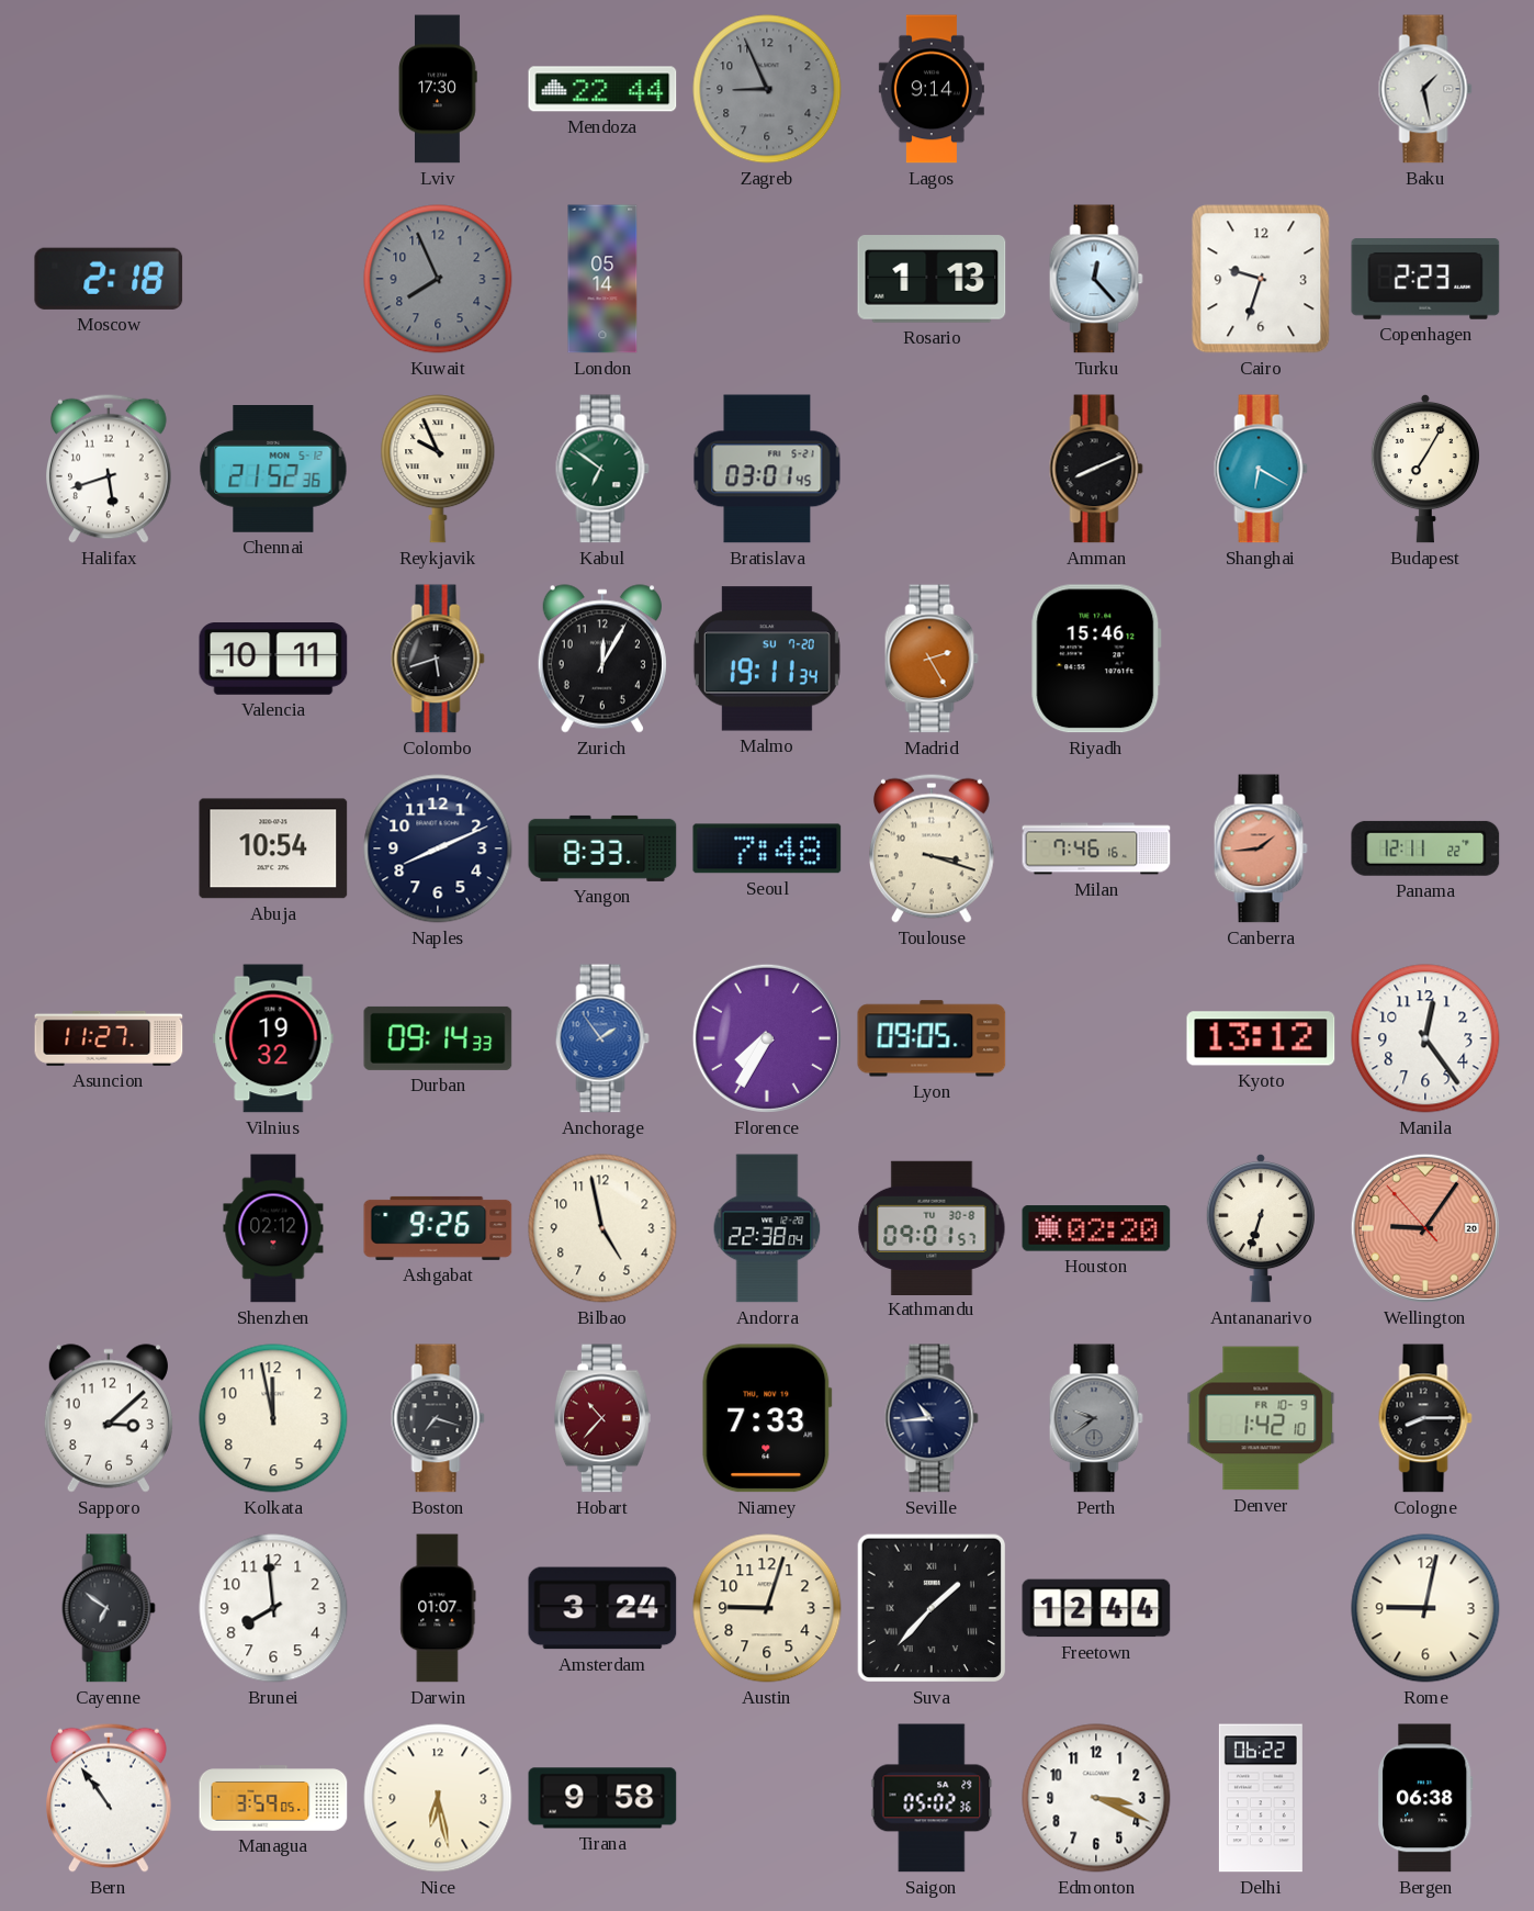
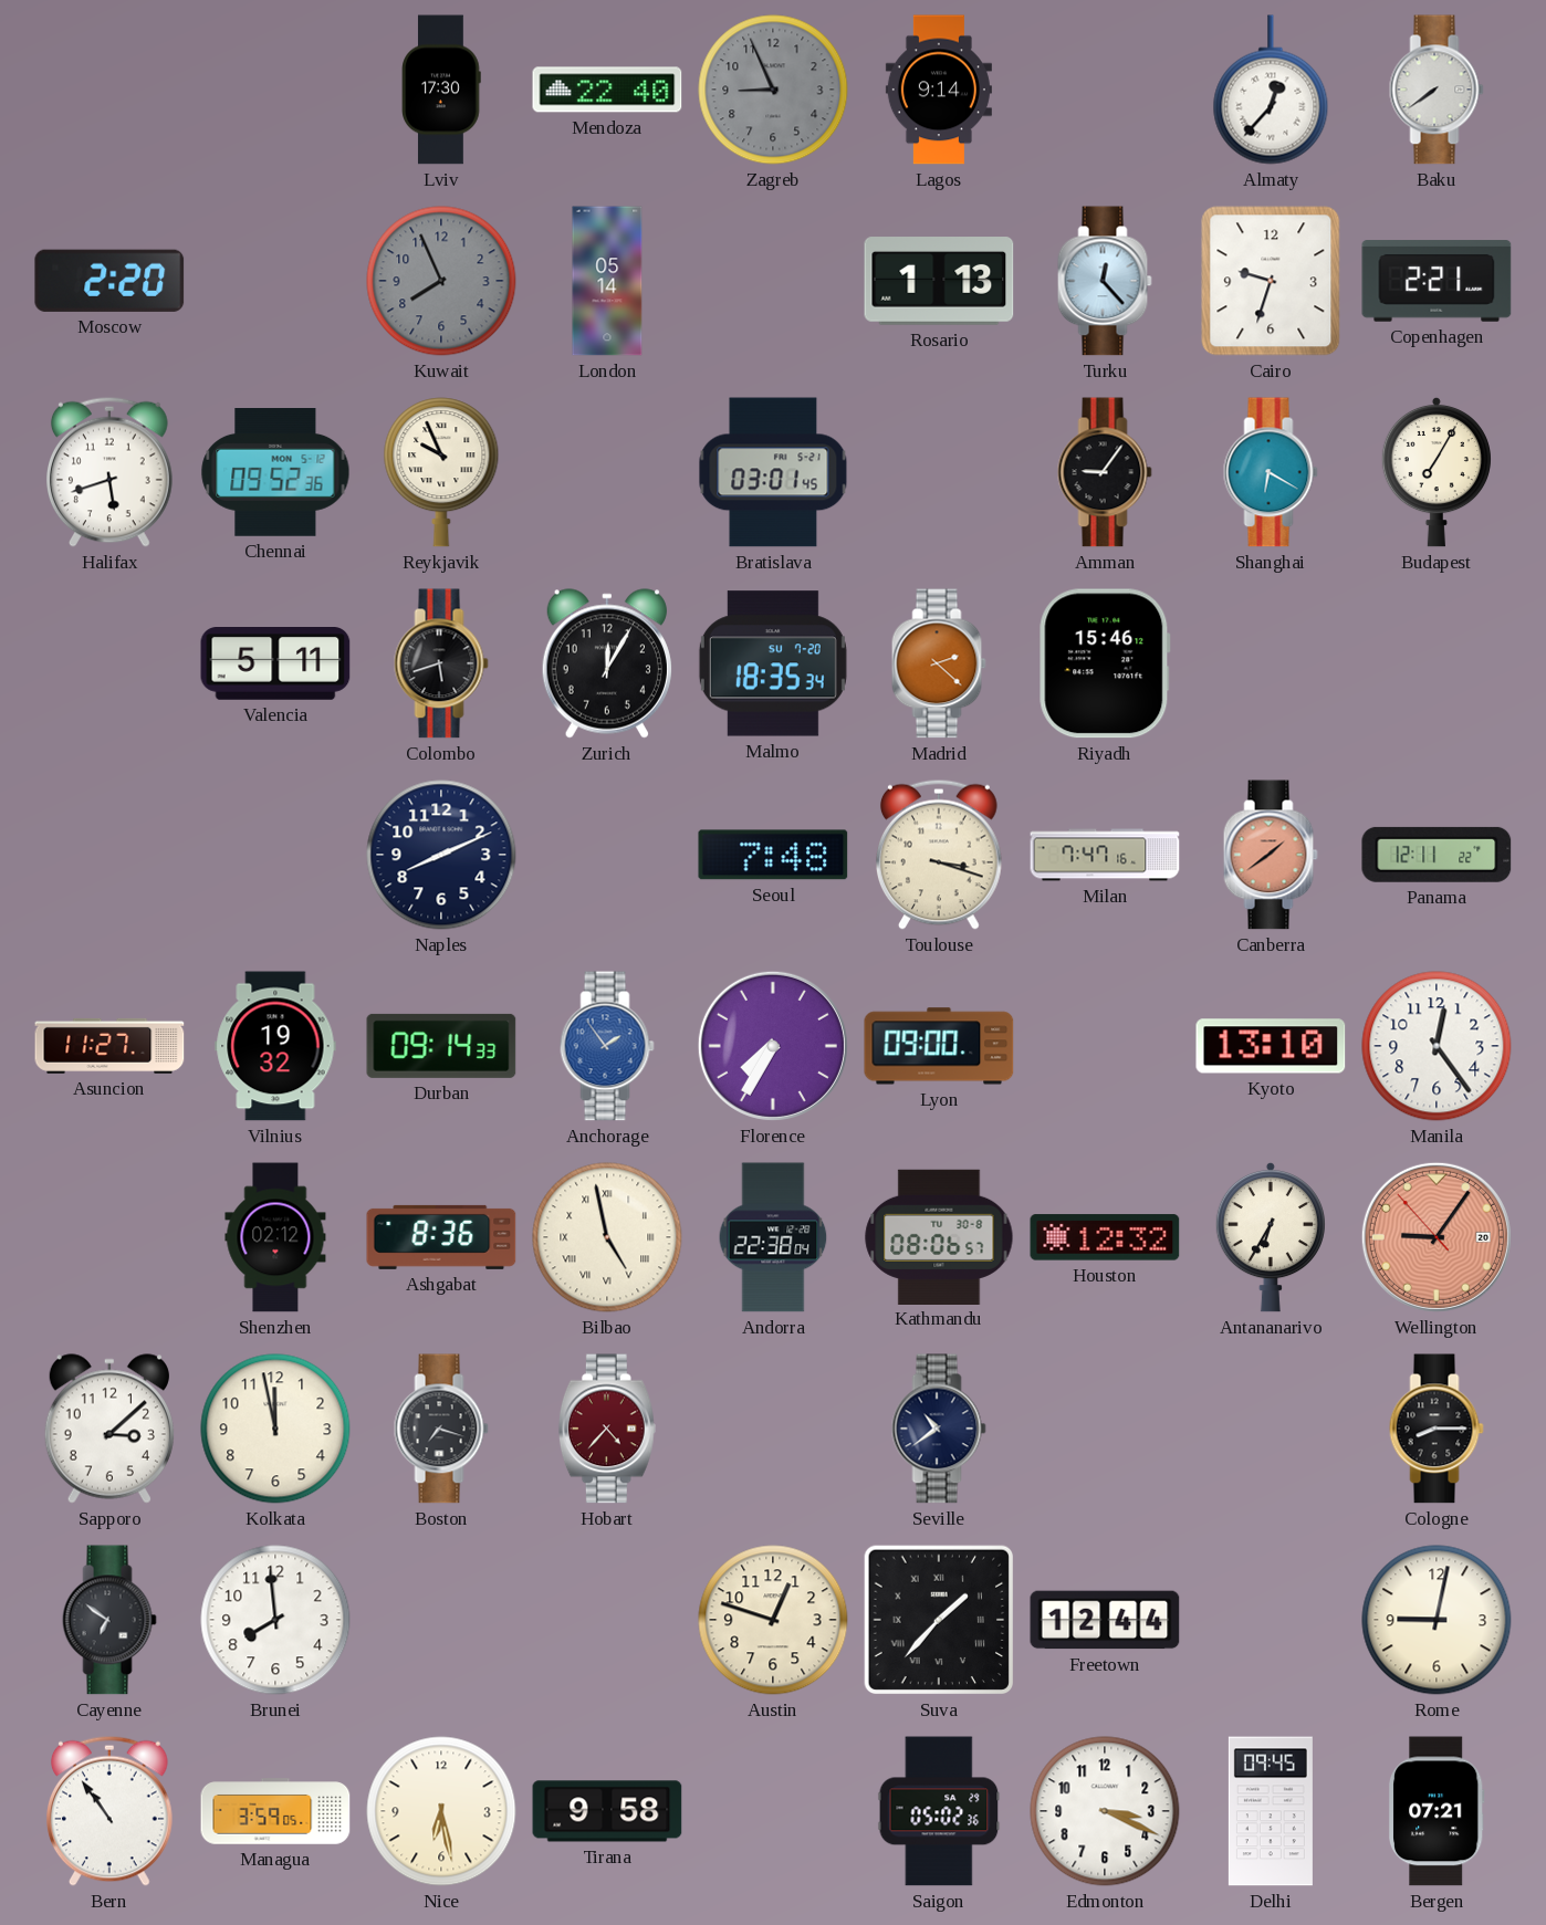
Mendoza: 22:44 -> 22:40 (607, 90)
Almaty: none -> 12:37 (1271, 90)
Baku: 1:28 -> 7:39 (1437, 90)
Moscow: 2:18 -> 2:20 (109, 281)
Copenhagen: 2:23 -> 2:21 (1437, 281)
Chennai: 21:52 -> 09:52 (275, 473)
Kabul: 6:51 -> none (602, 469)
Amman: 8:11 -> 9:06 (1105, 472)
Valencia: 10:11 -> 5:11 (275, 665)
Malmo: 19:11 -> 18:35 (773, 663)
Madrid: 2:25 -> 2:22 (939, 663)
Abuja: 10:54 -> none (273, 848)
Yangon: 8:33 -> none (602, 848)
Milan: 7:46 -> 7:47 (1105, 855)
Canberra: 1:44 -> 1:39 (1271, 855)
Lyon: 09:05 -> 09:00 (939, 1046)
Kyoto: 13:12 -> 13:10 (1271, 1046)
Ashgabat: 9:26 -> 8:36 (441, 1237)
Bilbao numerals: Arabic -> Roman (607, 1237)
Kathmandu: 09:01 -> 08:06 (939, 1236)
Houston: 02:20 -> 12:32 (1105, 1237)
Antananarivo: 6:33 -> 6:35 (1271, 1237)
Hobart: 10:37 -> 4:37 (607, 1429)
Niamey: 7:33 -> none (767, 1418)
Seville: 10:44 -> 10:39 (939, 1429)
Perth: 9:39 -> none (1096, 1418)
Denver: 1:42 -> none (1261, 1418)
Darwin: 01:07 -> none (438, 1608)
Amsterdam: 3:24 -> none (602, 1608)
Austin: 9:03 -> 12:48 (773, 1620)
Delhi: 06:22 -> 09:45 (1271, 1811)
Bergen: 06:38 -> 07:21 (1437, 1811)
